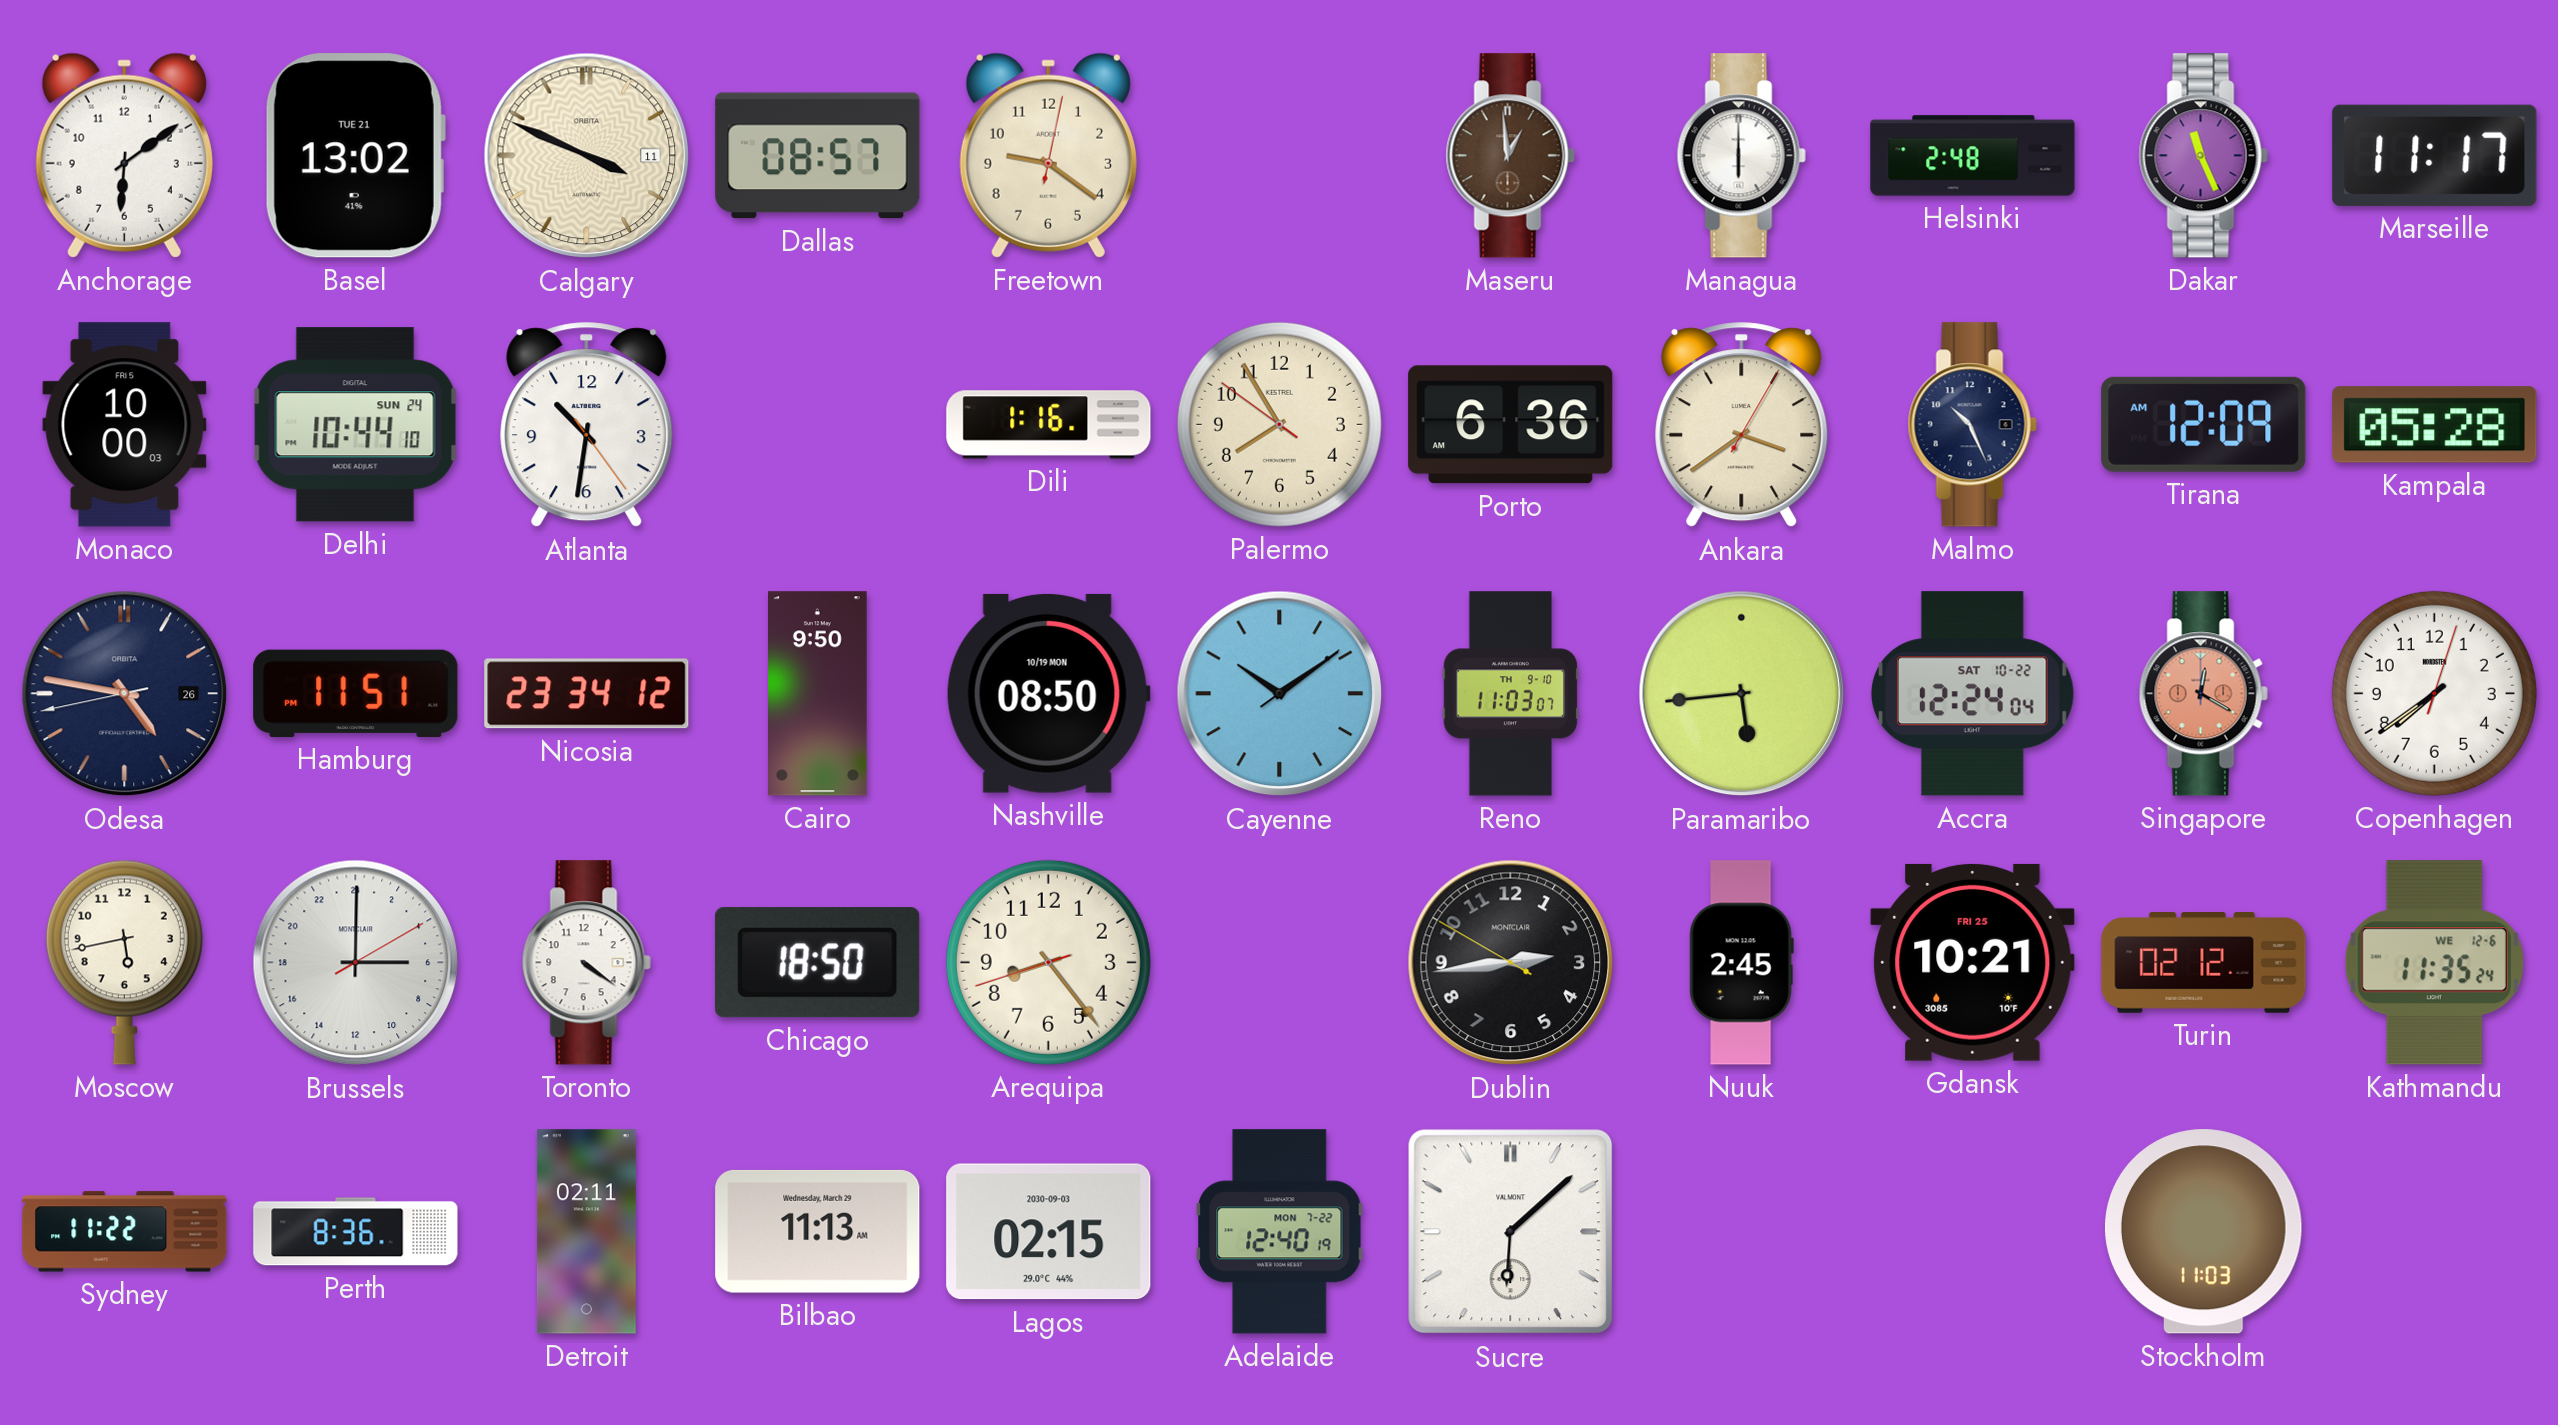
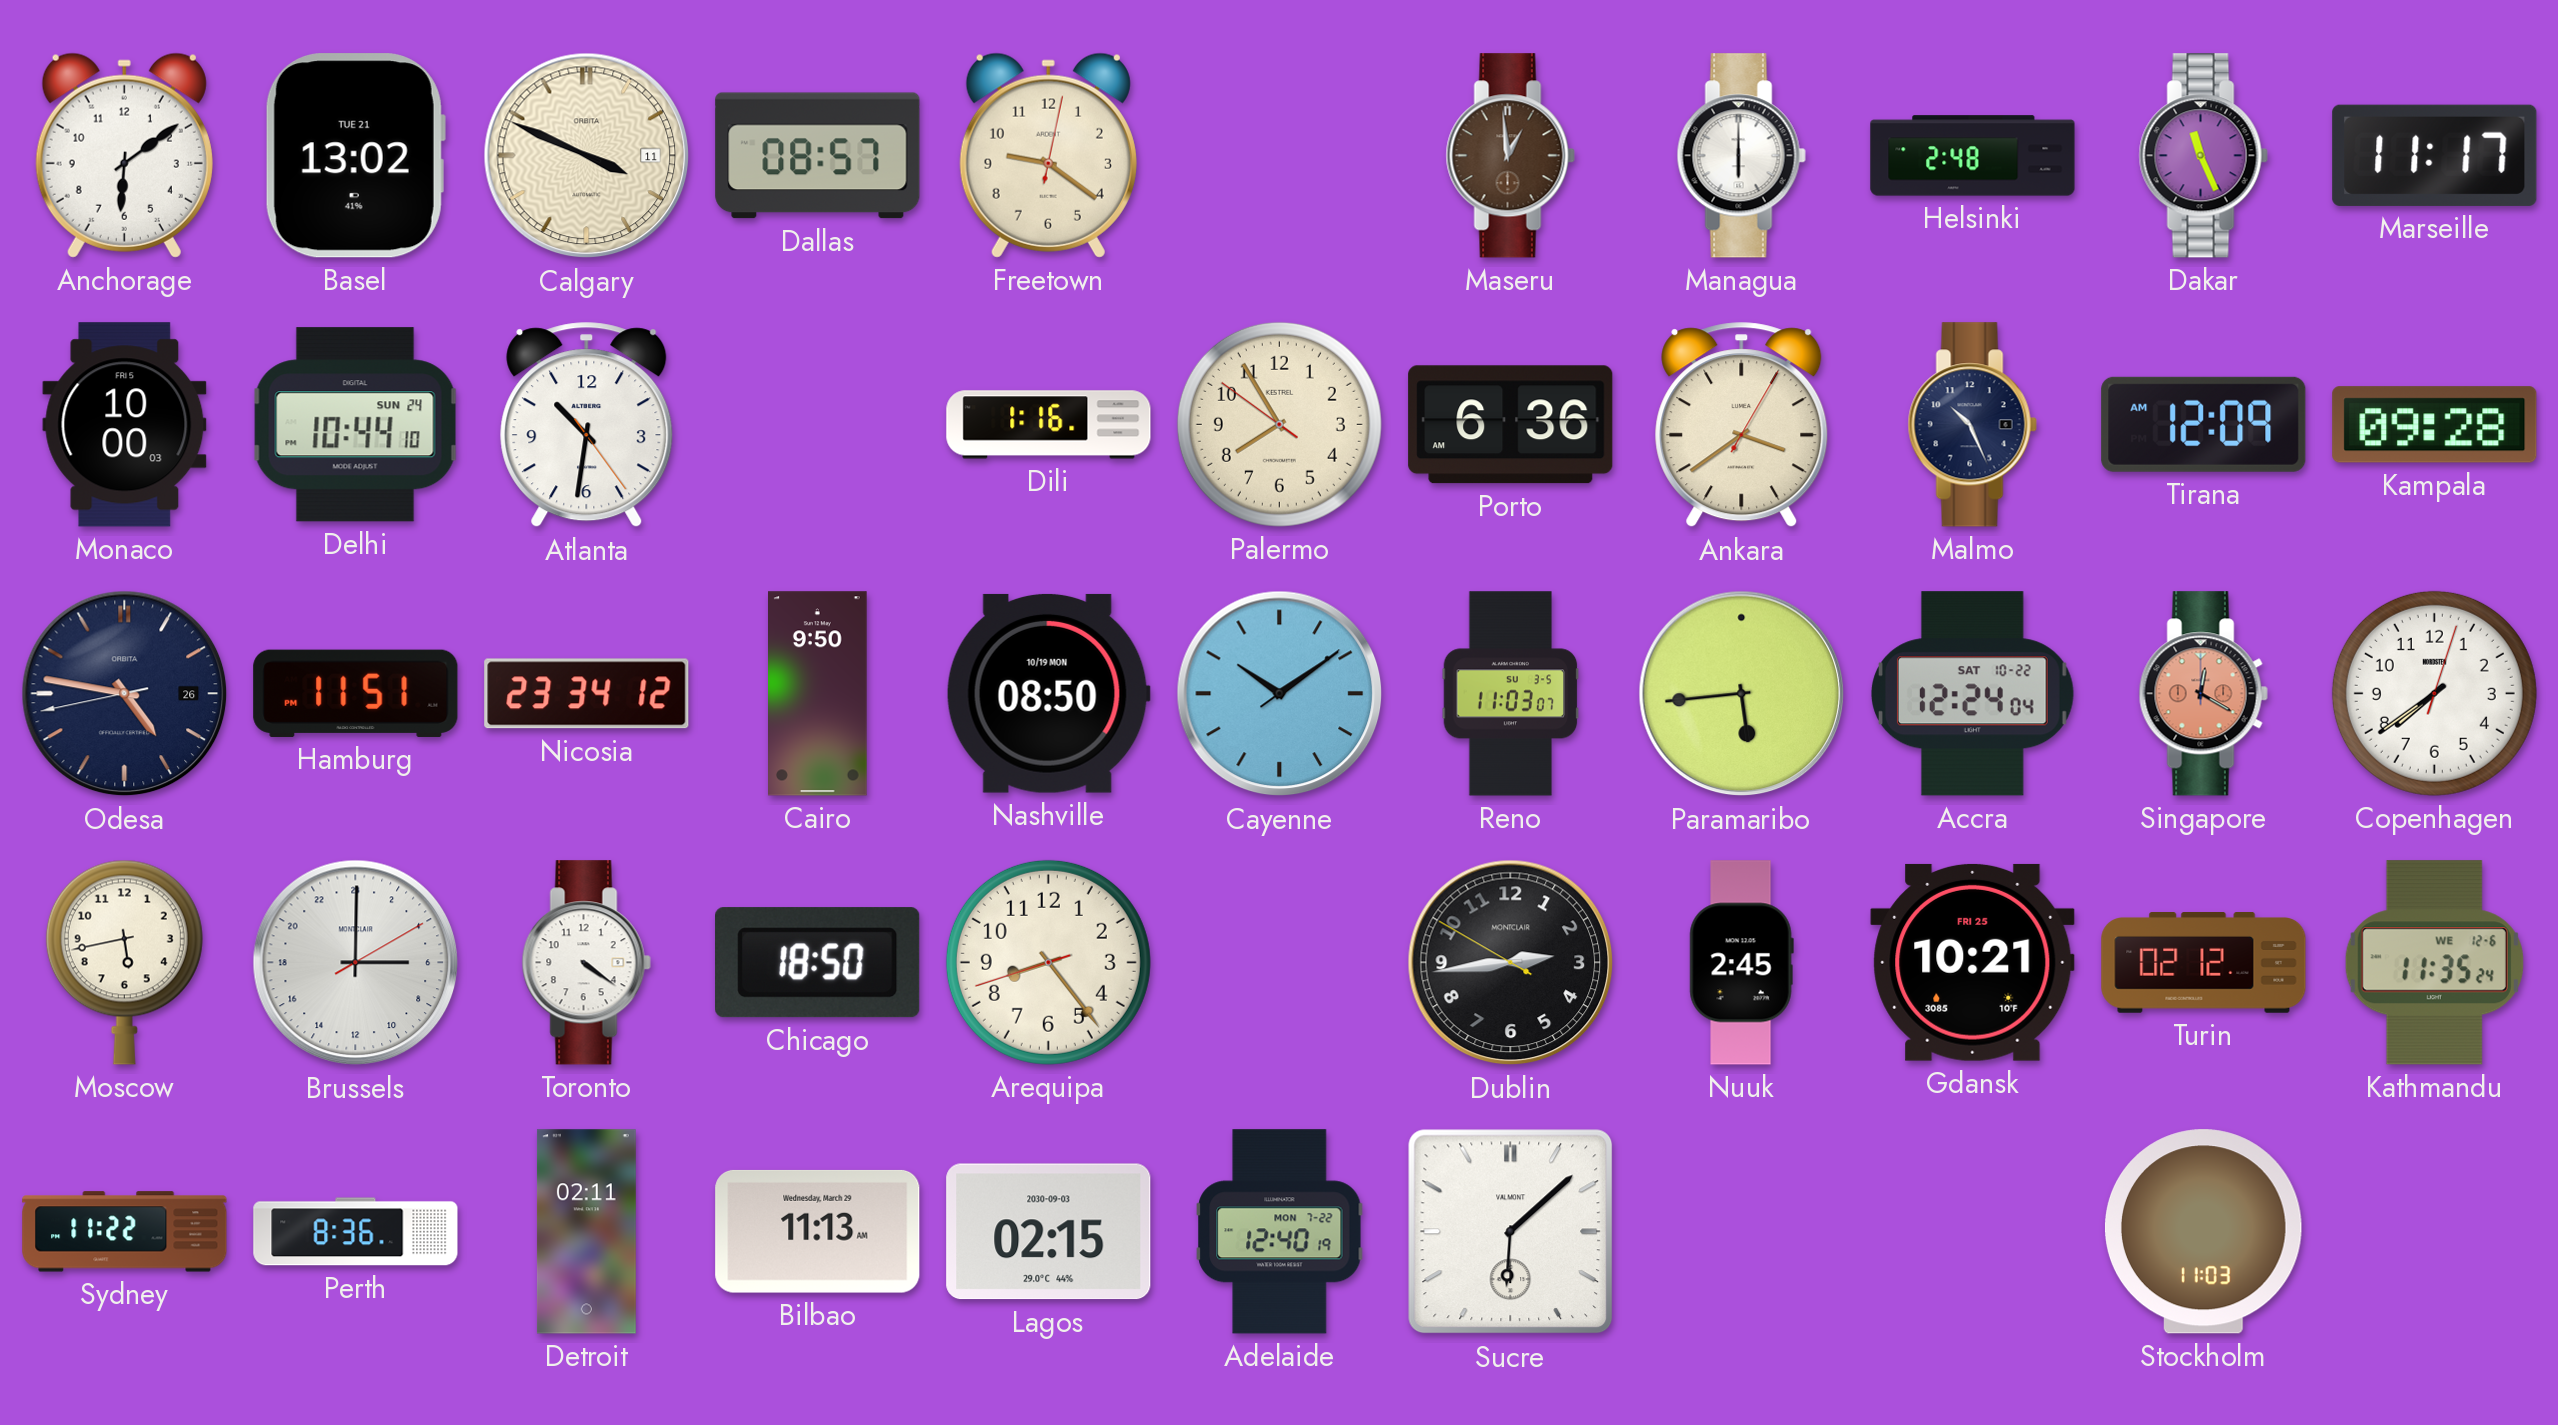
Kampala: 05:28 -> 09:28 (2435, 425)
Reno date: TH 9-10 -> SU 3-5 (1511, 694)
